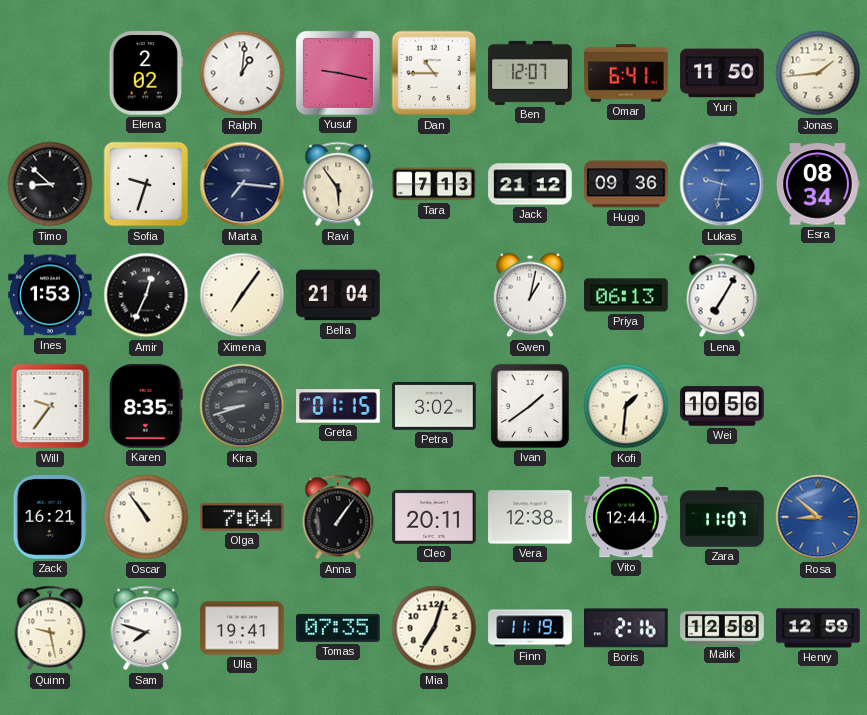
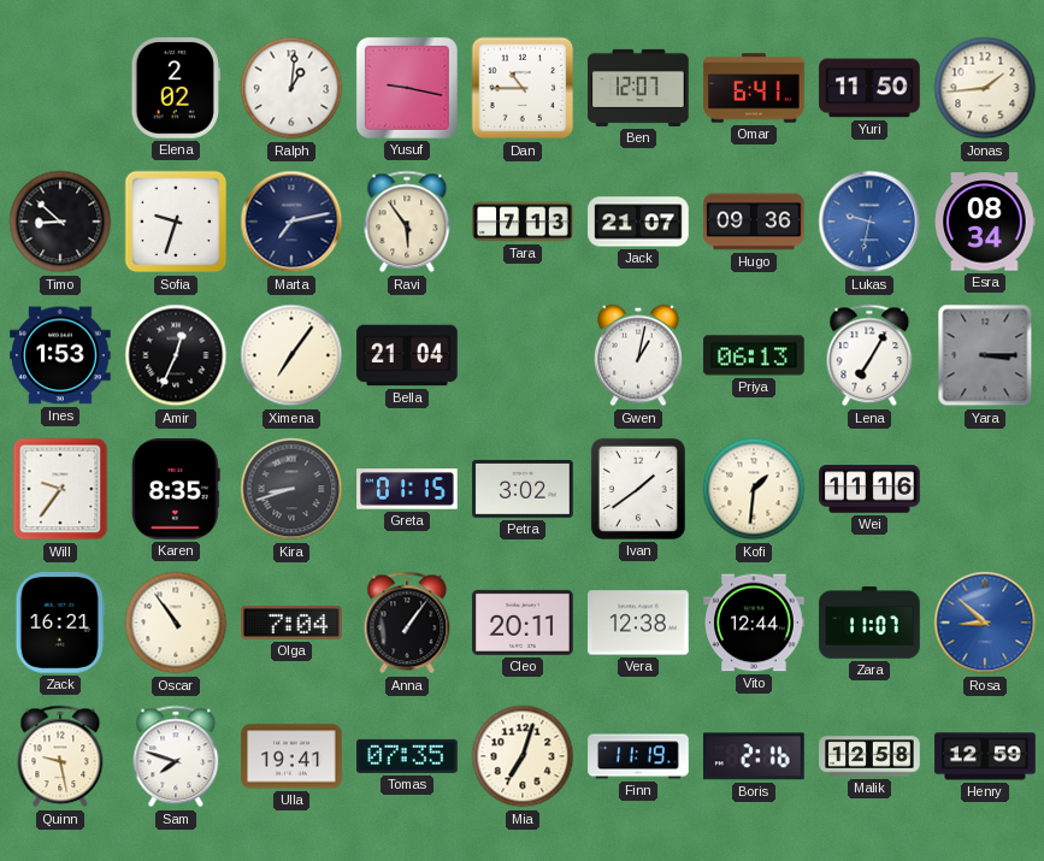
Marta: 7:16 -> 7:13 (291, 222)
Jack: 21:12 -> 21:07 (638, 222)
Yara: none -> 3:15 (985, 355)
Wei: 10:56 -> 11:16 (869, 489)
